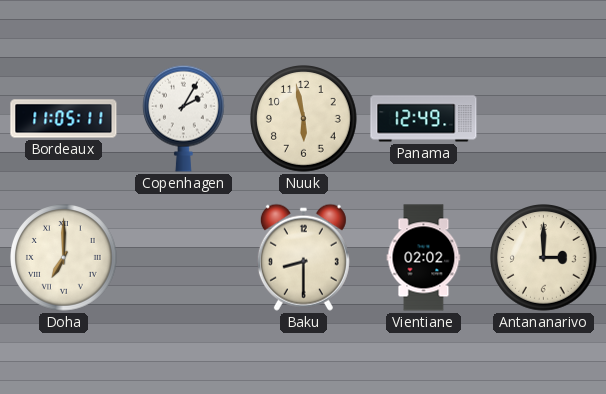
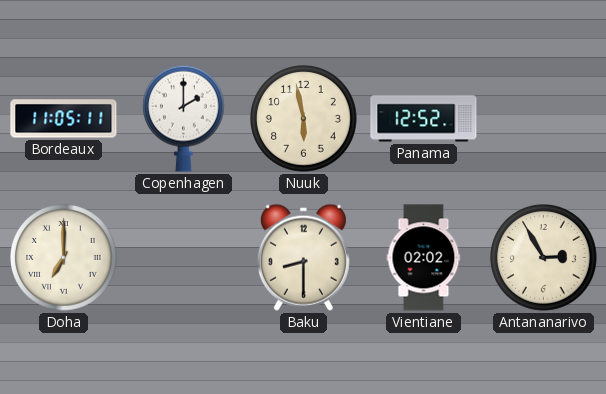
Copenhagen: 2:05 -> 2:00 (184, 118)
Panama: 12:49 -> 12:52 (424, 119)
Antananarivo: 3:00 -> 2:55 (544, 258)
